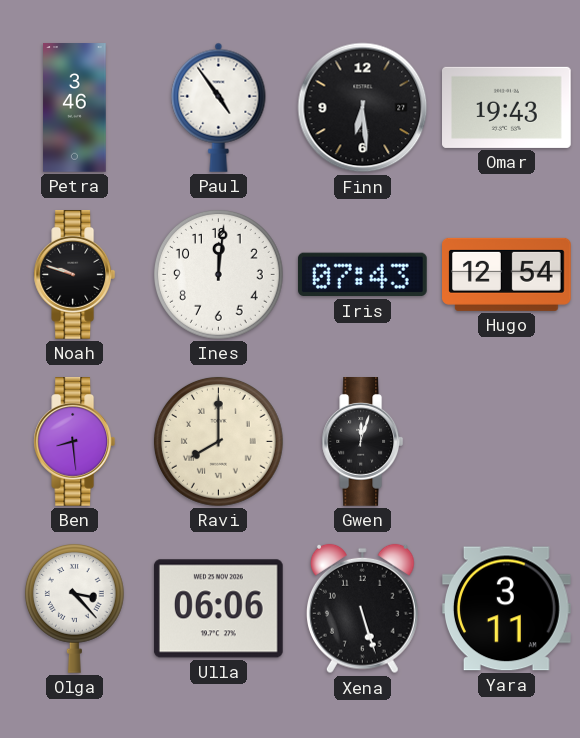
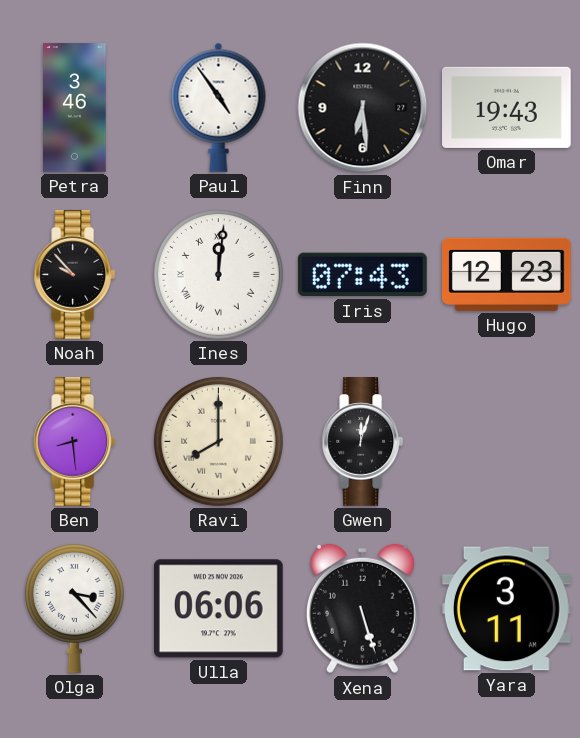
Noah: 9:48 -> 9:53 (75, 275)
Ines numerals: Arabic -> Roman (219, 275)
Hugo: 12:54 -> 12:23 (507, 274)
